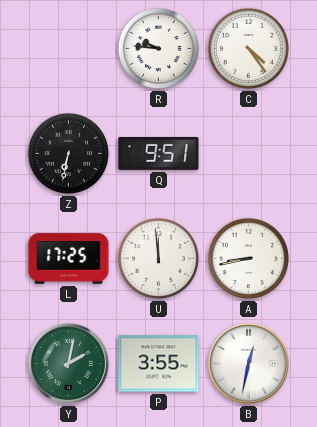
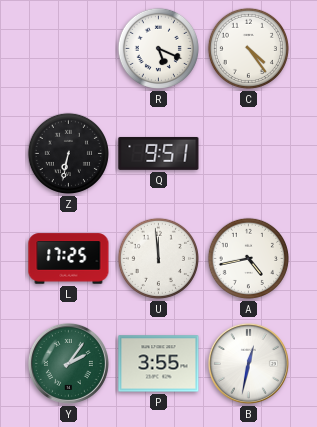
R: 9:46 -> 5:19 (158, 48)
A: 8:43 -> 4:43 (248, 258)
Y: 2:02 -> 2:06 (68, 363)
